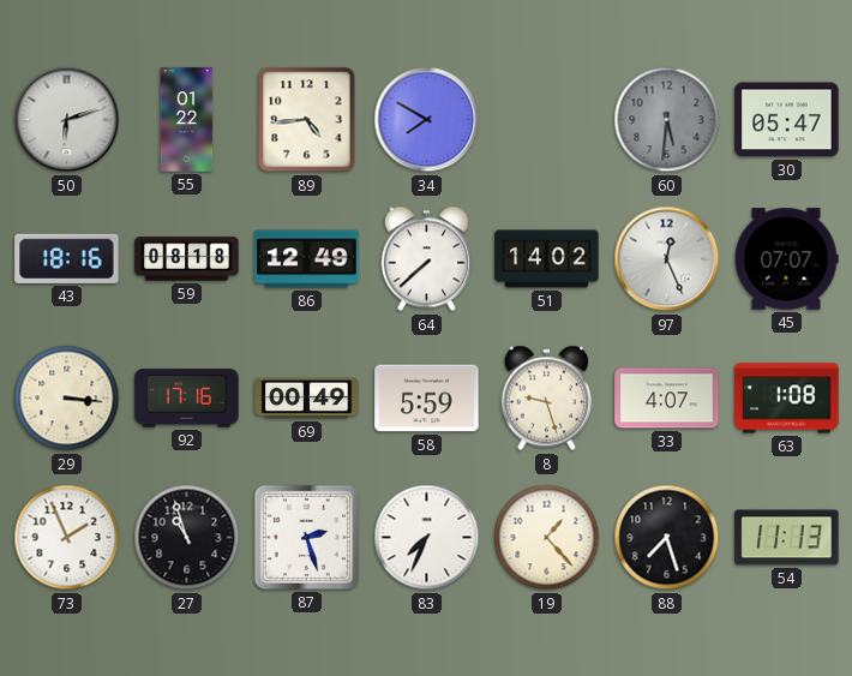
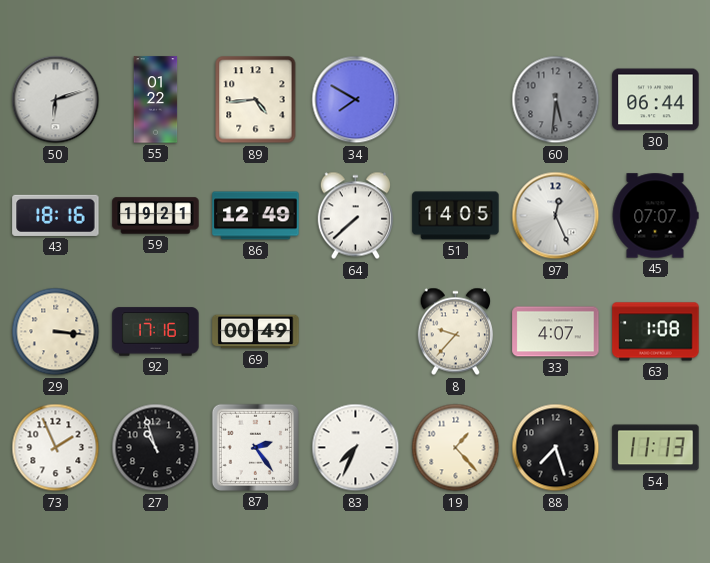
30: 05:47 -> 06:44 (656, 100)
59: 08:18 -> 19:21 (156, 216)
51: 14:02 -> 14:05 (456, 216)
58: 5:59 -> none (427, 399)
8: 9:27 -> 9:37 (455, 332)
87: 2:27 -> 2:24 (255, 447)
